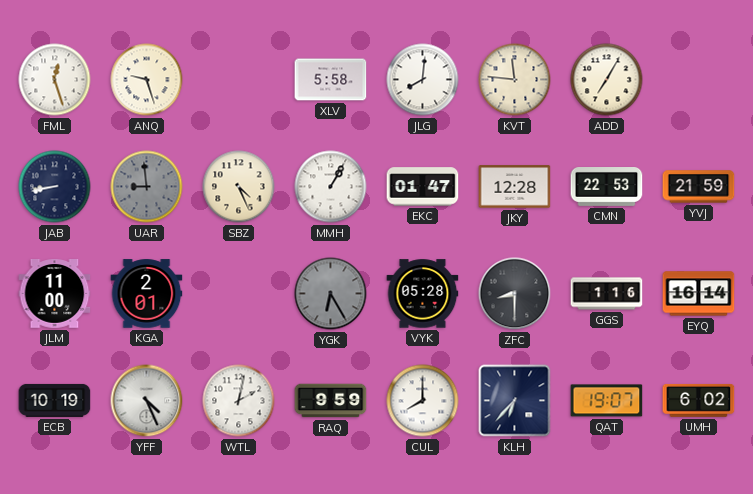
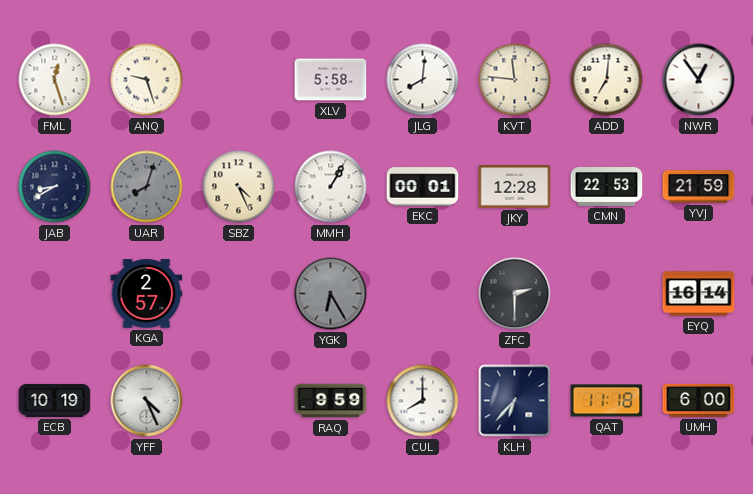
ADD: 7:05 -> 7:01 (607, 80)
NWR: none -> 12:54 (699, 80)
JAB: 8:43 -> 8:40 (55, 187)
UAR: 8:59 -> 8:03 (147, 187)
EKC: 01:47 -> 00:01 (423, 187)
JLM: 11:00 -> none (55, 294)
KGA: 2:01 -> 2:57 (147, 294)
VYK: 05:28 -> none (423, 294)
ZFC: 8:30 -> 2:30 (515, 294)
GGS: 1:16 -> none (607, 294)
WTL: 2:02 -> none (239, 401)
QAT: 19:07 -> 11:18 (607, 401)
UMH: 6:02 -> 6:00 (699, 400)
